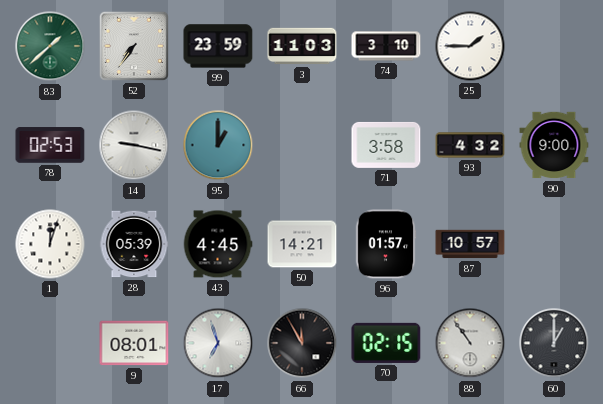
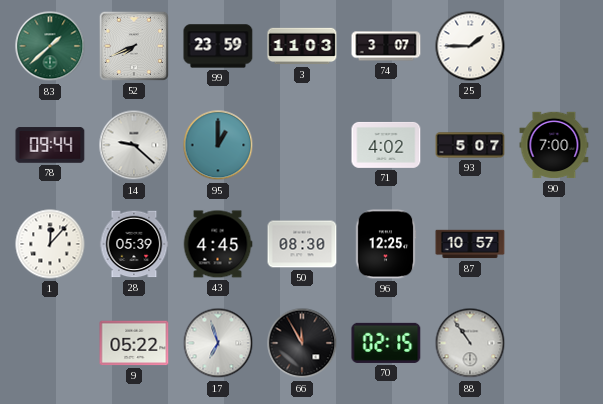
52: 7:36 -> 7:41 (134, 46)
74: 3:10 -> 3:07 (386, 46)
78: 02:53 -> 09:44 (50, 145)
14: 9:17 -> 9:22 (134, 145)
71: 3:58 -> 4:02 (386, 145)
93: 4:32 -> 5:07 (470, 145)
90: 9:00 -> 7:00 (554, 145)
1: 12:03 -> 12:07 (50, 244)
50: 14:21 -> 08:30 (302, 244)
96: 01:57 -> 12:25 (386, 244)
9: 08:01 -> 05:22 (134, 343)
60: 1:00 -> none (554, 343)
